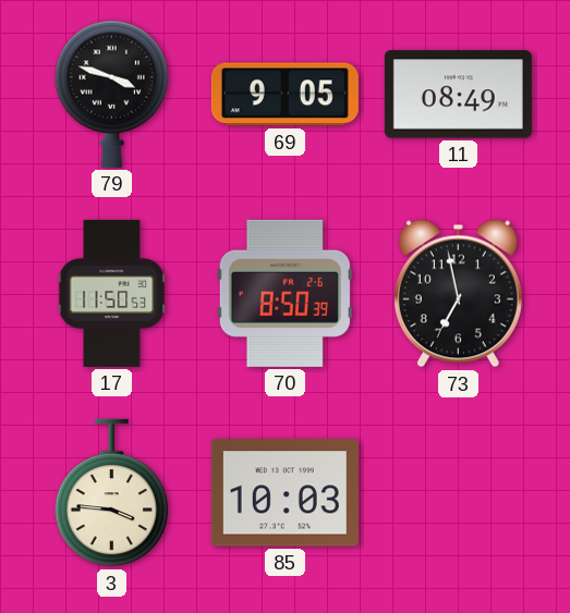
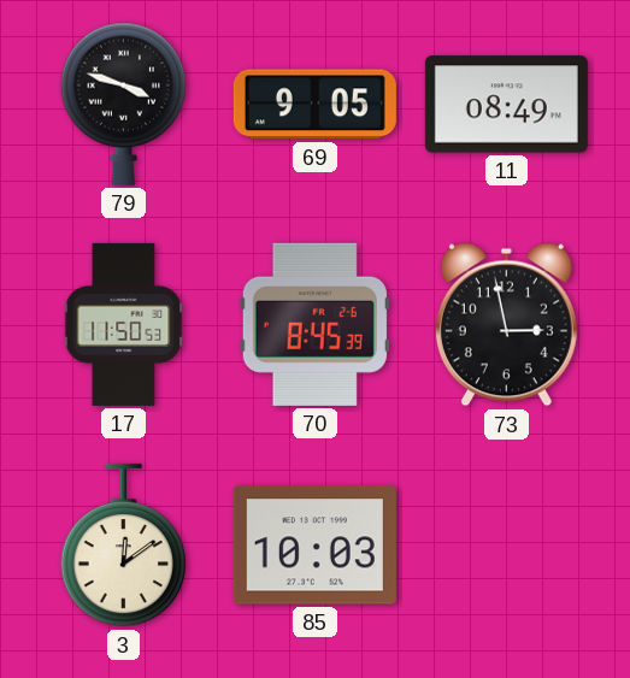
70: 8:50 -> 8:45 (314, 324)
73: 6:58 -> 2:58 (506, 325)
3: 3:46 -> 12:09 (123, 546)
